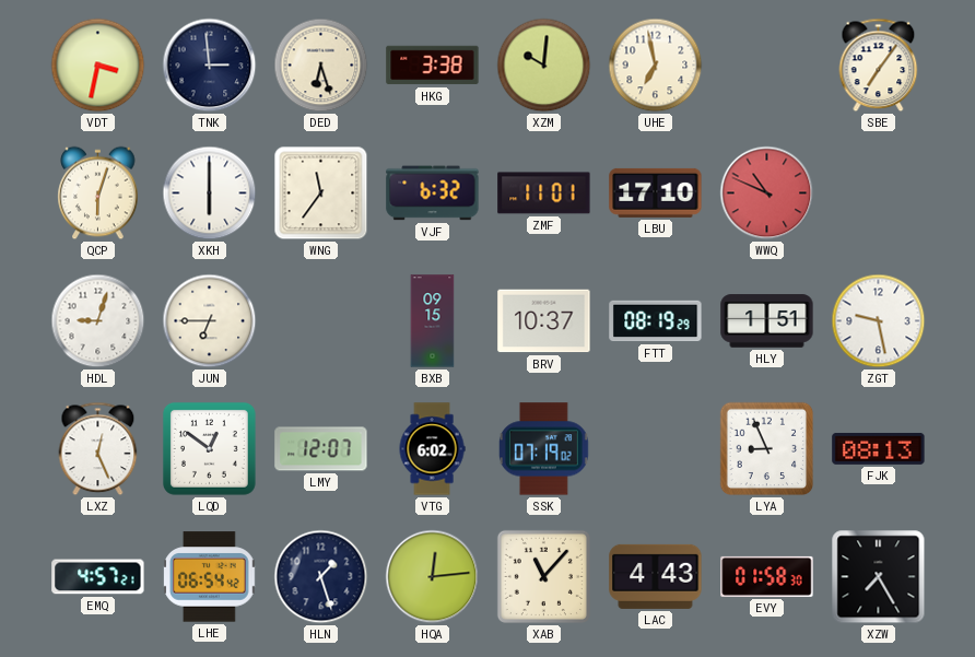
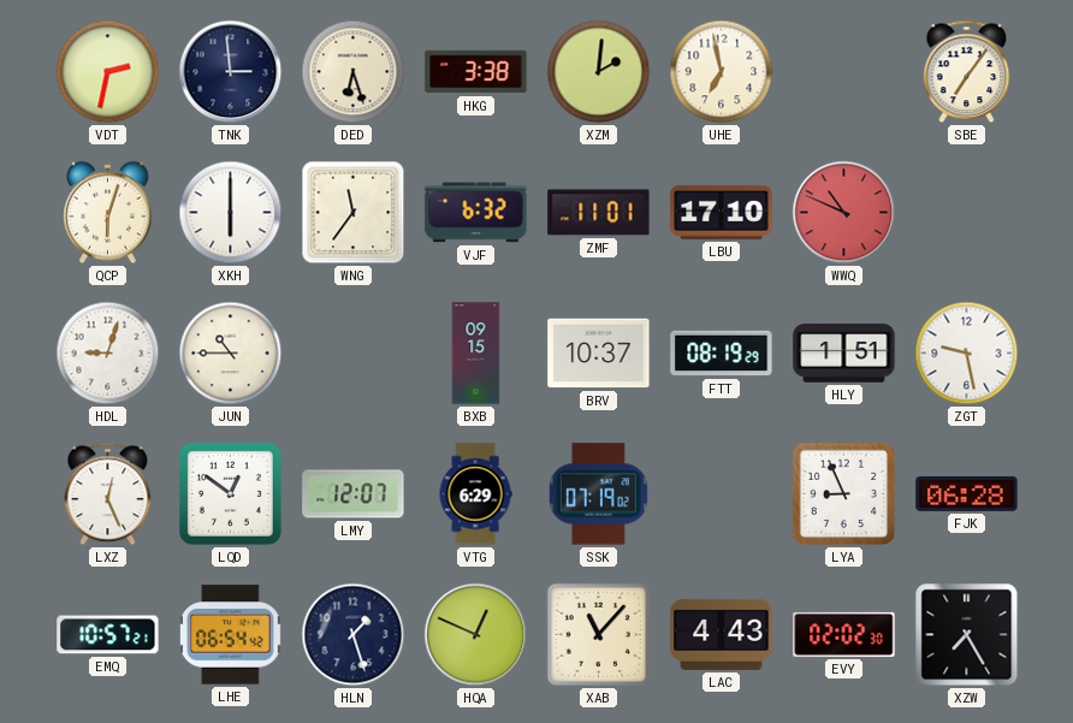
VDT: 3:32 -> 2:32 (108, 72)
XZM: 10:01 -> 2:01 (599, 72)
JUN: 6:45 -> 10:45 (231, 354)
VTG: 6:02 -> 6:29 (475, 494)
FJK: 08:13 -> 06:28 (967, 493)
EMQ: 4:57 -> 10:57 (108, 635)
HQA: 12:14 -> 12:49 (476, 635)
EVY: 01:58 -> 02:02 (844, 634)
